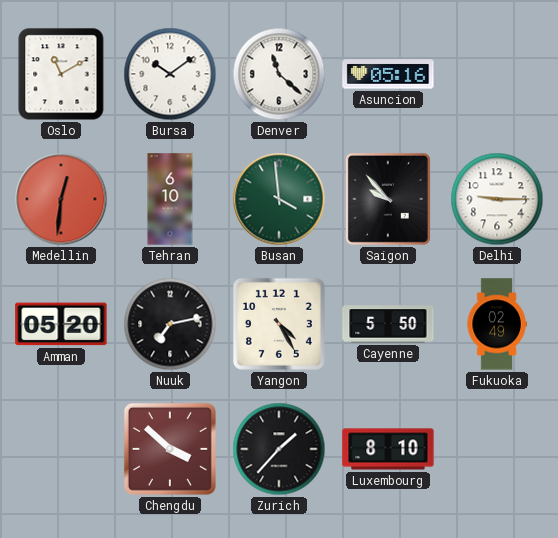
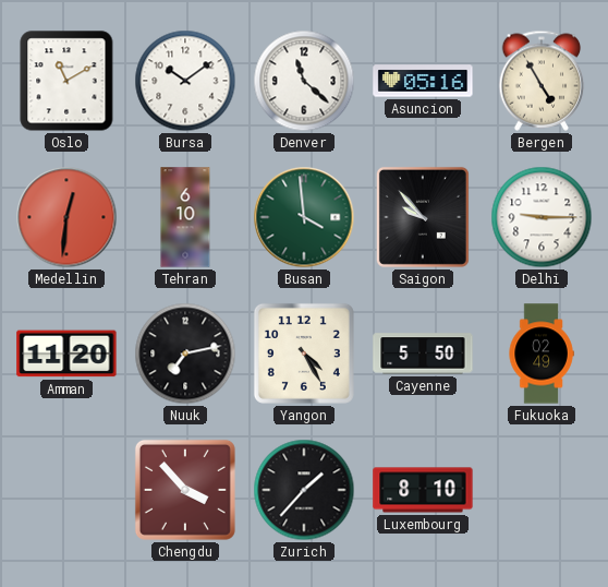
Bergen: none -> 4:55 (542, 81)
Amman: 05:20 -> 11:20 (66, 354)
Chengdu: 3:52 -> 3:53 (185, 490)
